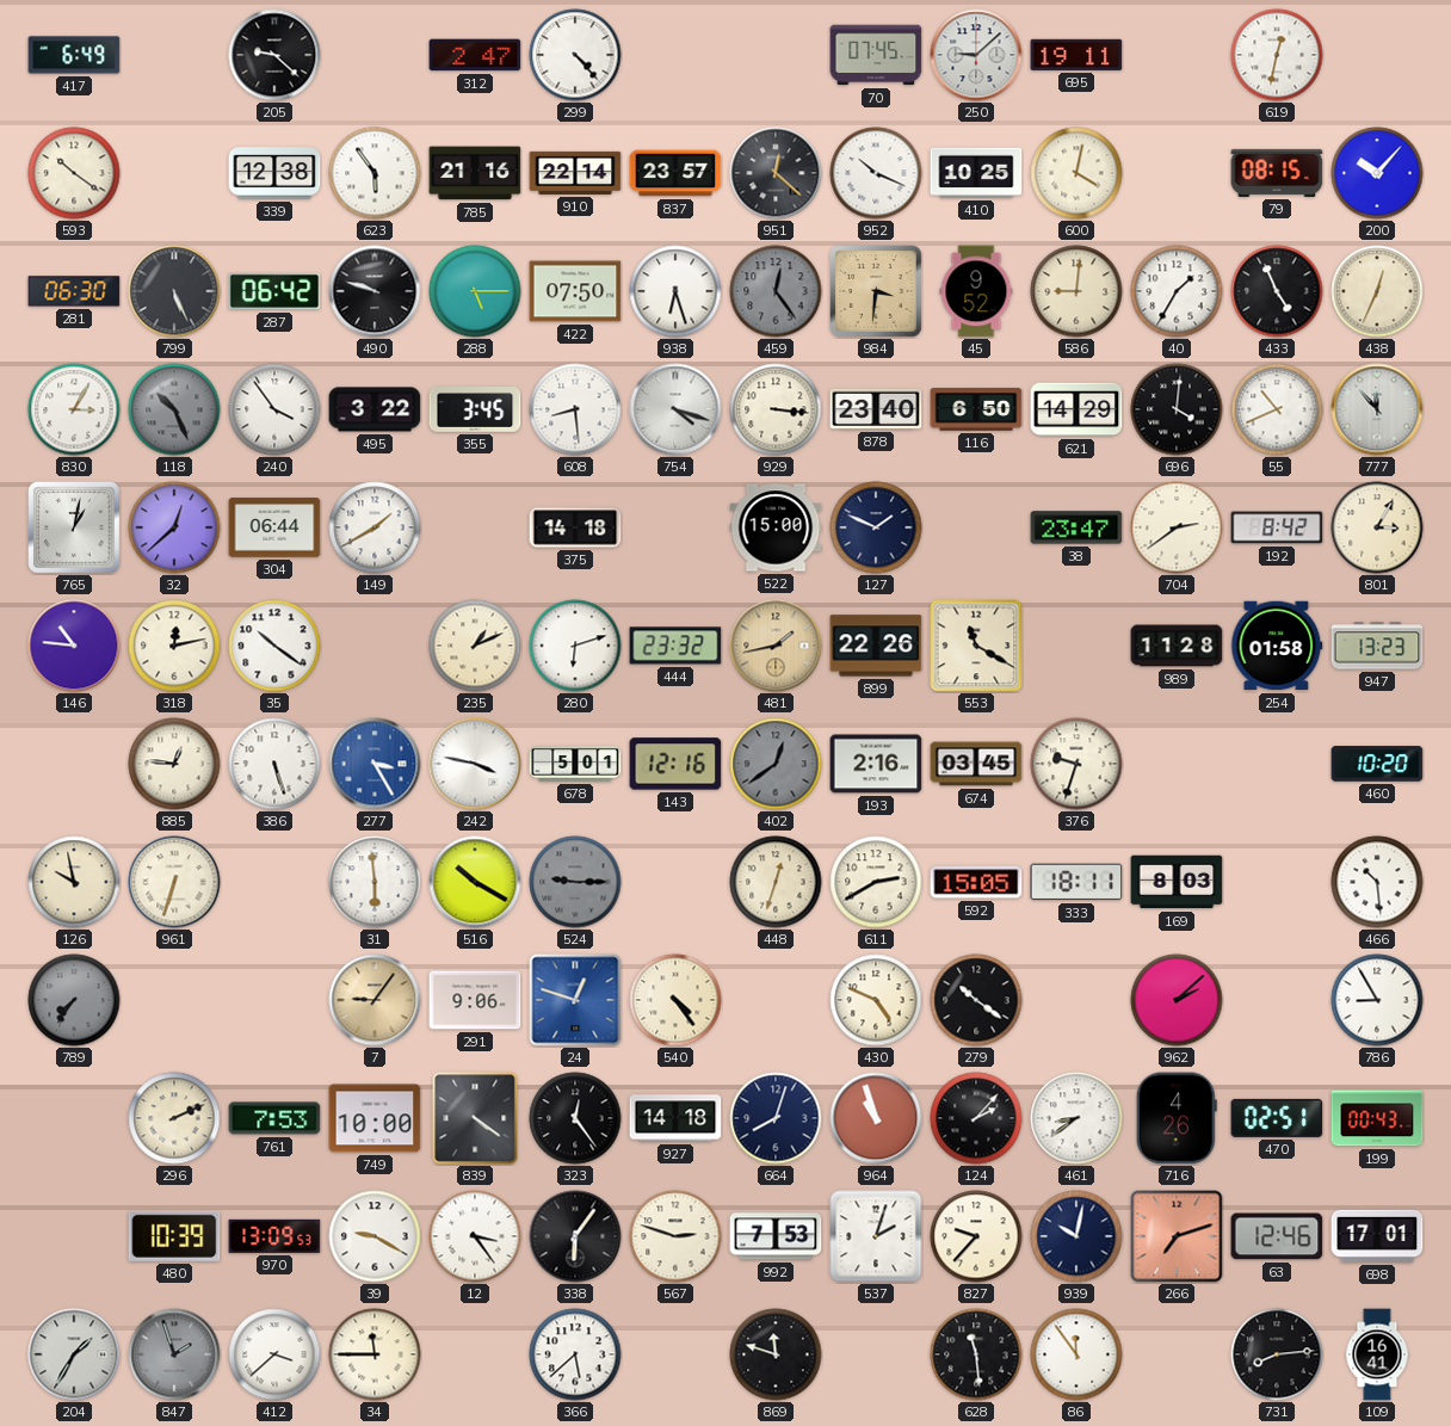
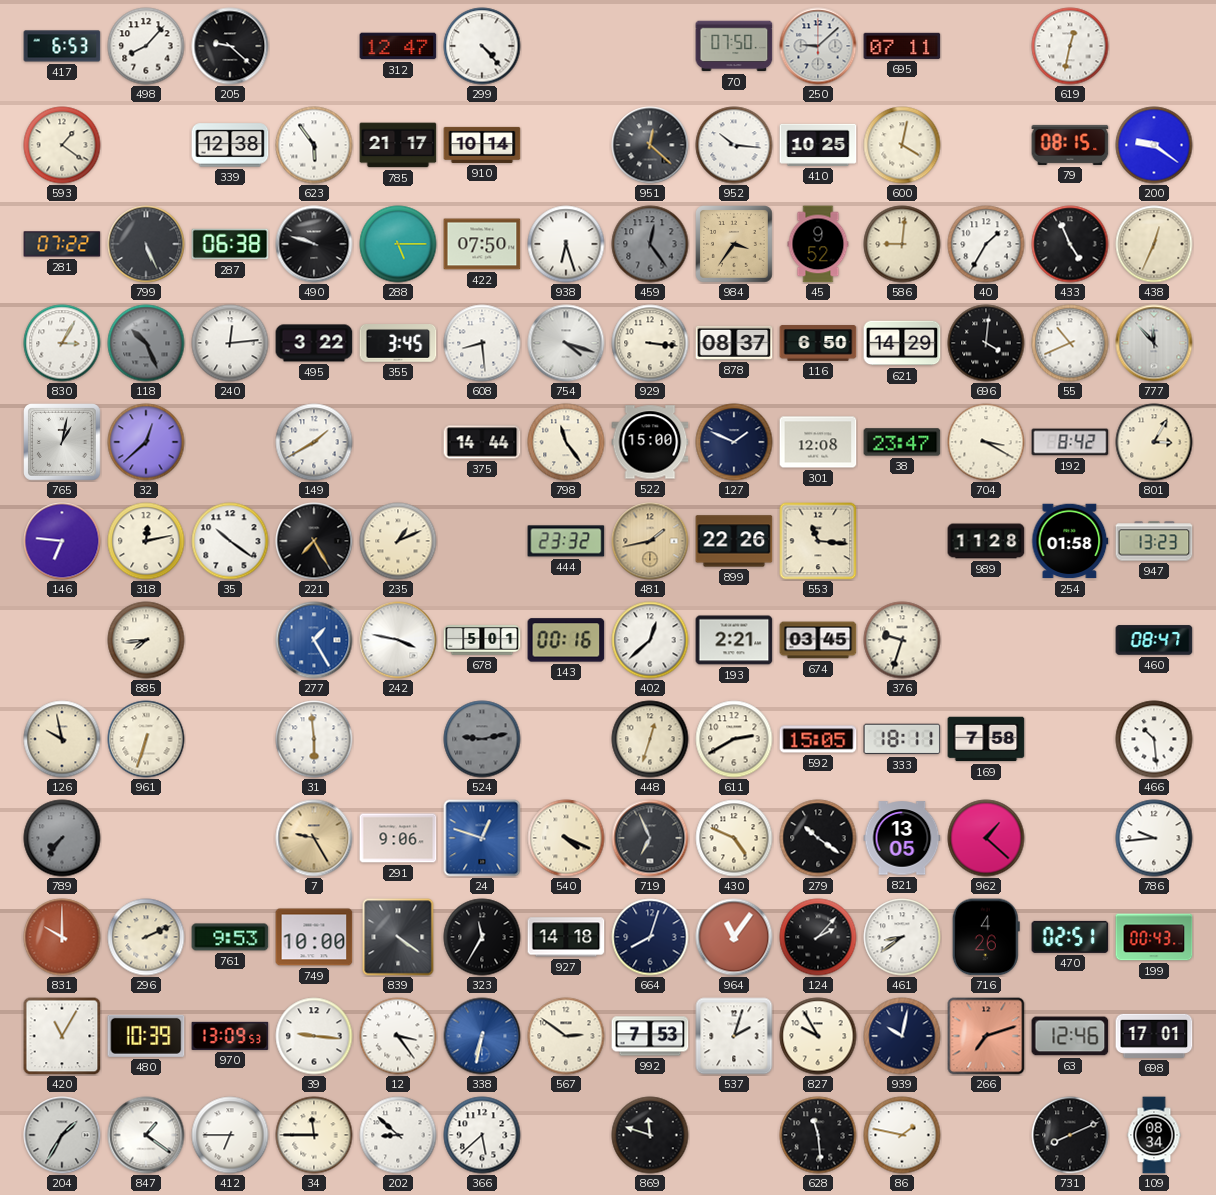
417: 6:49 -> 6:53 (62, 46)
498: none -> 8:07 (146, 46)
312: 2:47 -> 12:47 (398, 46)
70: 07:45 -> 07:50 (734, 46)
695: 19:11 -> 07:11 (902, 46)
593: 10:21 -> 1:21 (62, 145)
785: 21:16 -> 21:17 (398, 145)
910: 22:14 -> 10:14 (482, 145)
837: 23:57 -> none (675, 173)
952: 10:19 -> 10:16 (734, 145)
200: 10:07 -> 9:21 (1154, 145)
281: 06:30 -> 07:22 (62, 244)
287: 06:42 -> 06:38 (230, 244)
984: 3:31 -> 3:36 (735, 245)
240: 3:54 -> 12:14 (230, 343)
878: 23:40 -> 08:37 (734, 343)
304: 06:44 -> none (274, 527)
375: 14:18 -> 14:44 (482, 442)
798: none -> 11:24 (566, 442)
301: none -> 12:08 (818, 442)
704: 2:39 -> 3:20 (986, 442)
146: 10:46 -> 6:46 (62, 541)
221: none -> 7:25 (314, 541)
280: 6:12 -> none (575, 646)
553: 11:20 -> 11:16 (818, 541)
885: 12:46 -> 7:44 (146, 640)
386: 5:27 -> none (274, 764)
277: 3:25 -> 1:25 (314, 640)
143: 12:16 -> 00:16 (566, 640)
402: 12:39 -> 12:38 (650, 640)
402 dial: grey -> white (650, 640)
193: 2:16 -> 2:21 (734, 640)
460: 10:20 -> 08:47 (1154, 640)
516: 10:20 -> none (475, 882)
524: 9:15 -> 9:13 (482, 739)
169: 8:03 -> 7:58 (986, 739)
7: 9:06 -> 9:25 (314, 838)
540: 4:24 -> 4:19 (566, 838)
719: none -> 6:56 (650, 838)
821: none -> 13:05 (902, 838)
962: 2:08 -> 1:22 (986, 838)
786: 8:55 -> 9:44 (1154, 838)
831: none -> 10:00 (62, 937)
761: 7:53 -> 9:53 (230, 937)
323: 12:24 -> 11:35 (482, 937)
964: 10:57 -> 11:06 (734, 937)
420: none -> 11:05 (62, 1036)
39: 9:20 -> 9:16 (314, 1036)
338: 6:06 -> 6:32 (482, 1036)
338 dial: black -> blue (482, 1036)
567: 2:48 -> 2:51 (566, 1036)
827: 9:37 -> 9:55 (818, 1036)
847: 1:57 -> 1:21 (146, 1135)
847 dial: grey -> white (146, 1135)
412: 3:38 -> 6:45 (230, 1135)
202: none -> 8:52 (398, 1135)
86: 11:54 -> 1:47 (902, 1135)
731: 8:14 -> 8:11 (1070, 1135)
109: 16:41 -> 08:34 (1154, 1135)
